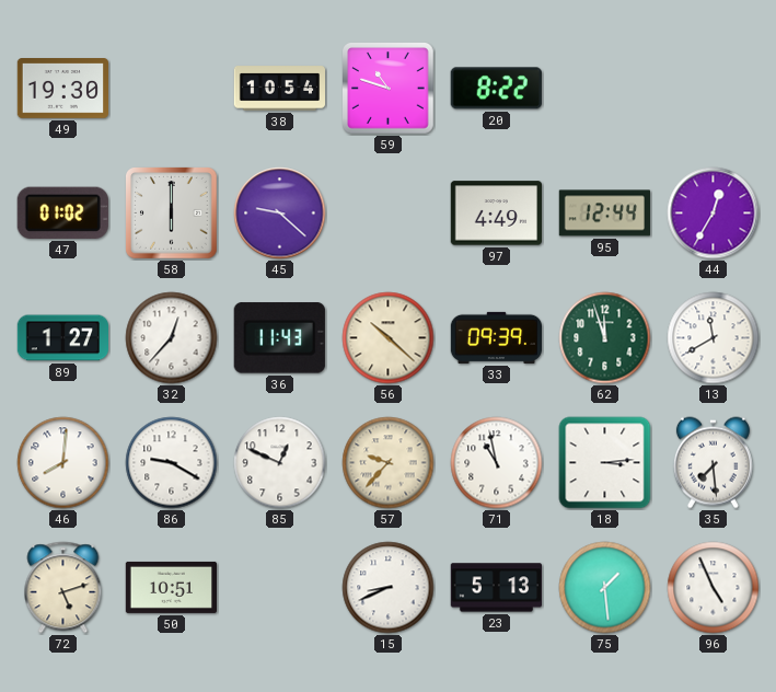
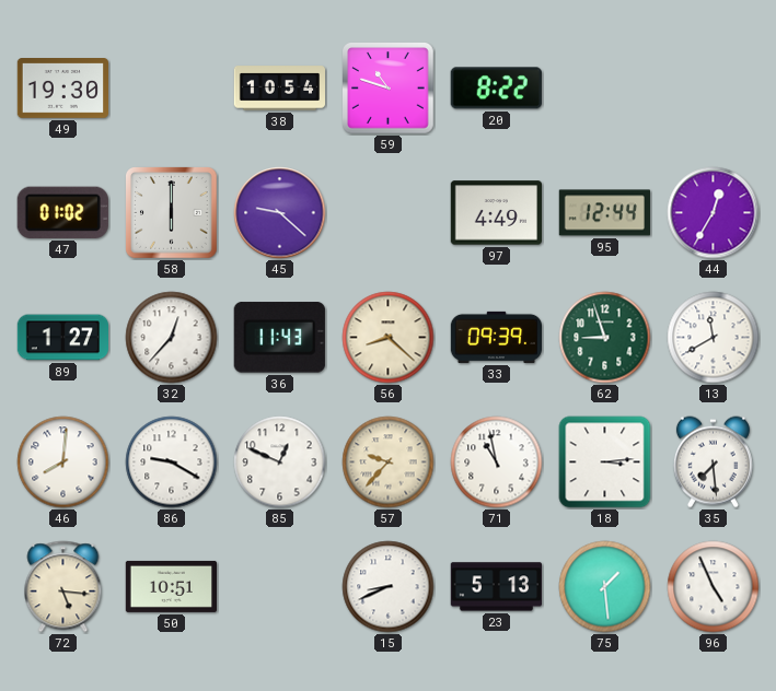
56: 10:22 -> 8:22 (389, 338)
62: 11:57 -> 8:57 (605, 338)
72: 5:12 -> 5:16 (63, 587)
